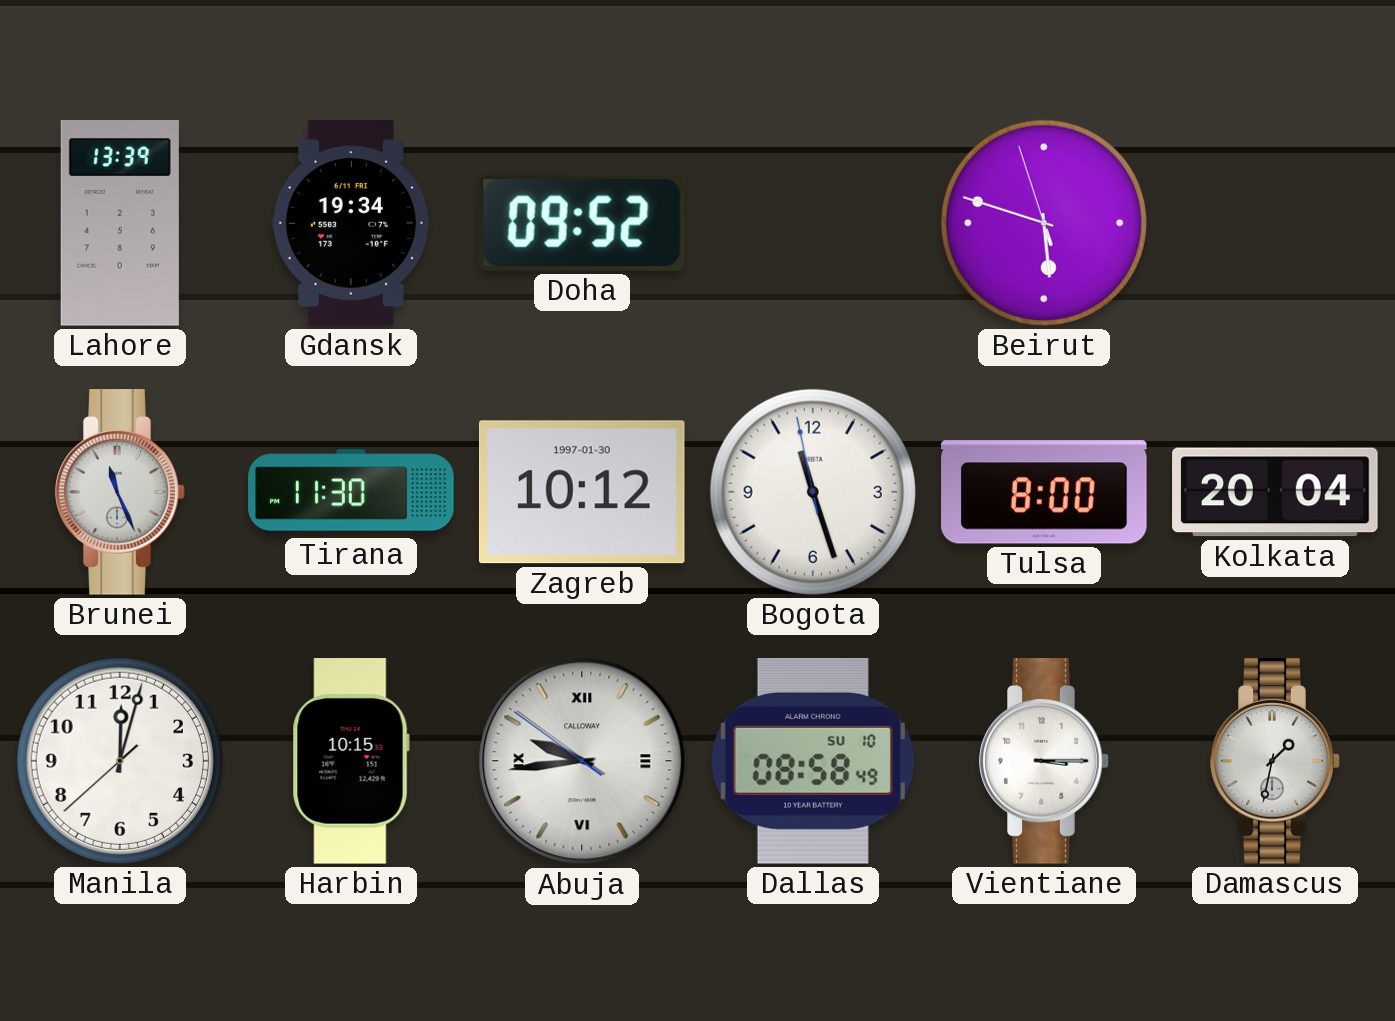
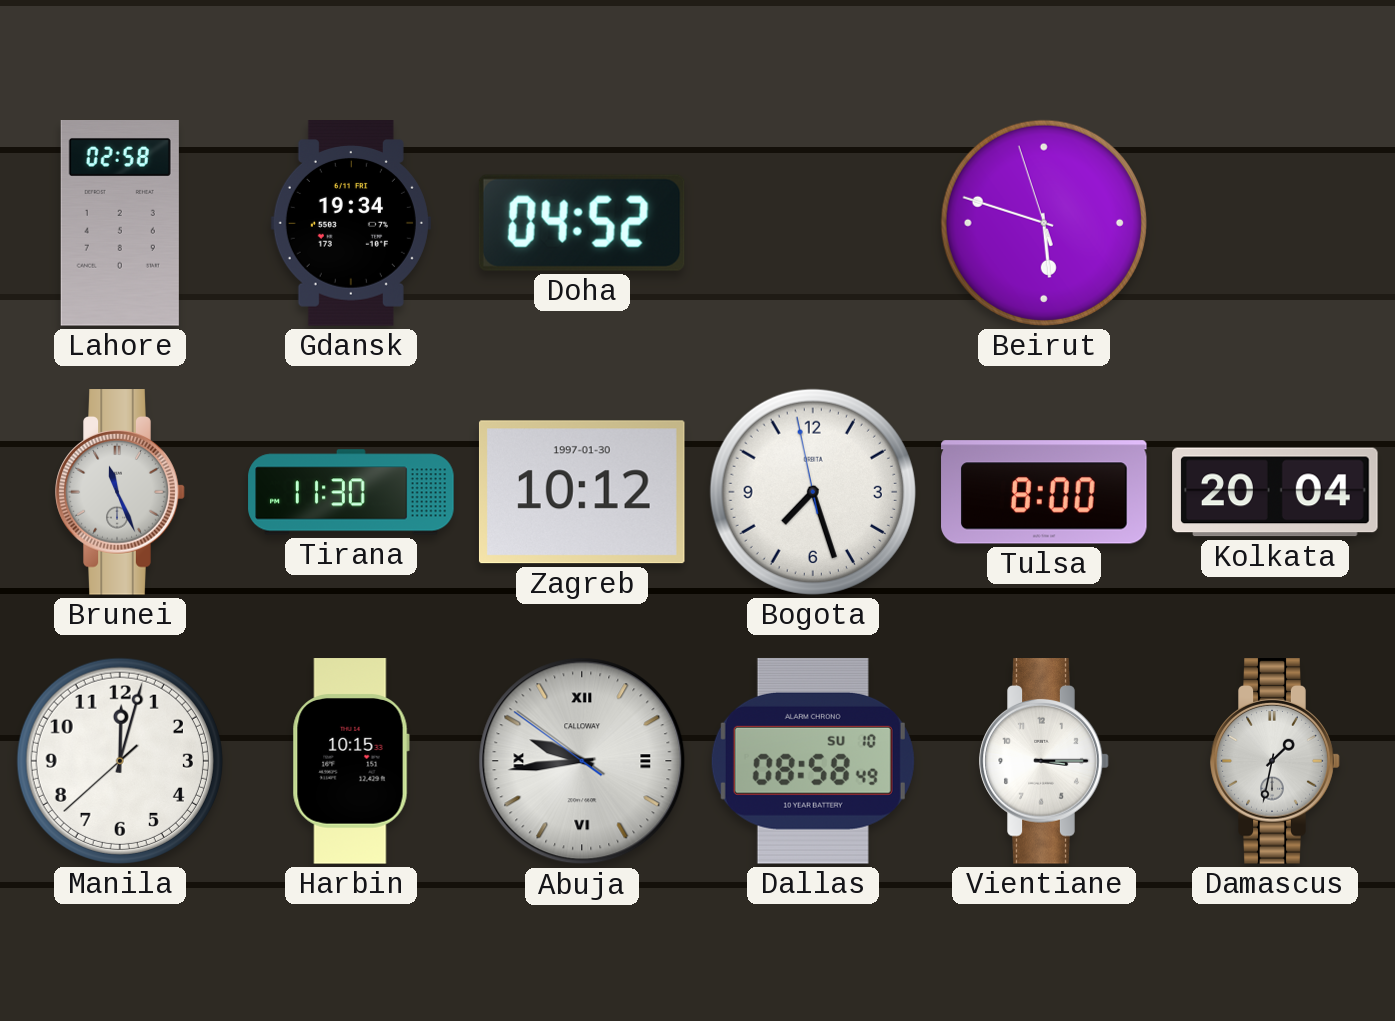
Lahore: 13:39 -> 02:58 (120, 224)
Doha: 09:52 -> 04:52 (582, 223)
Bogota: 11:26 -> 7:26 (813, 492)
